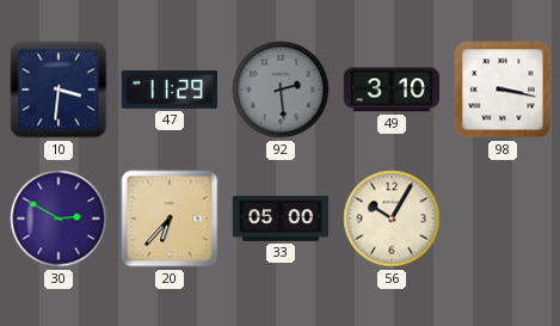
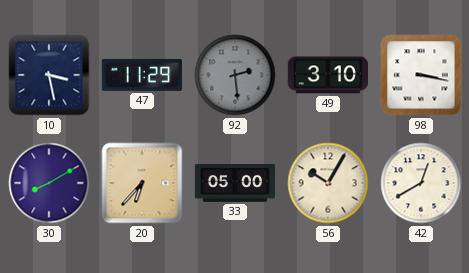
10: 3:31 -> 3:28 (49, 75)
30: 2:50 -> 8:10 (49, 183)
42: none -> 12:40 (421, 183)
